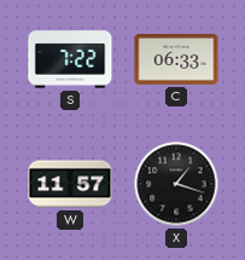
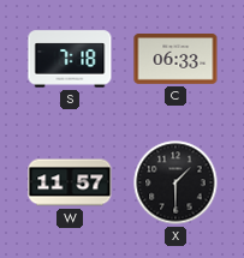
S: 7:22 -> 7:18 (70, 59)
X: 1:18 -> 1:30 (175, 182)
